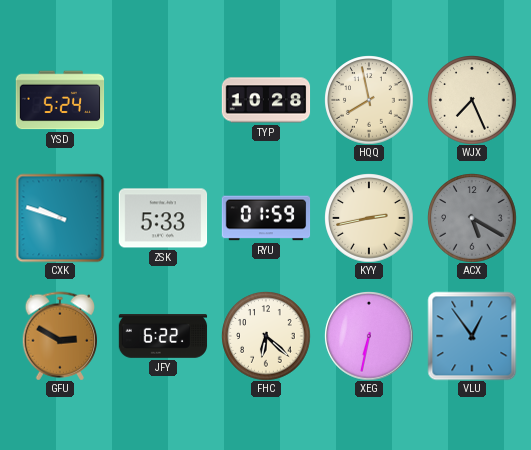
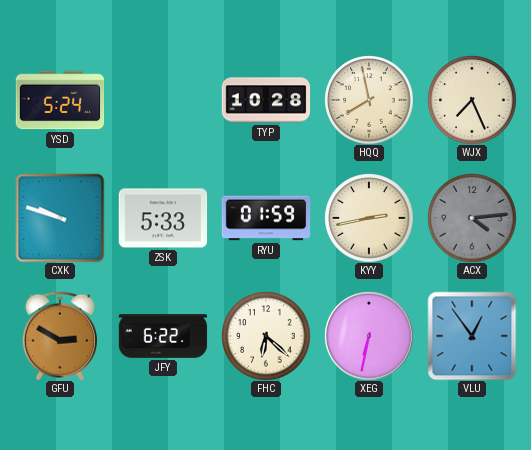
ACX: 5:20 -> 4:14 (472, 218)
